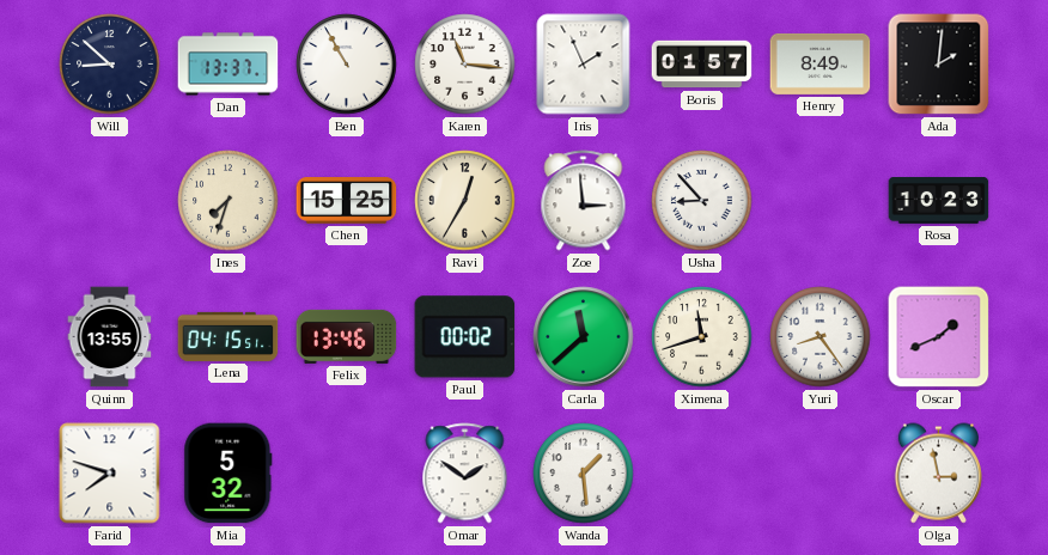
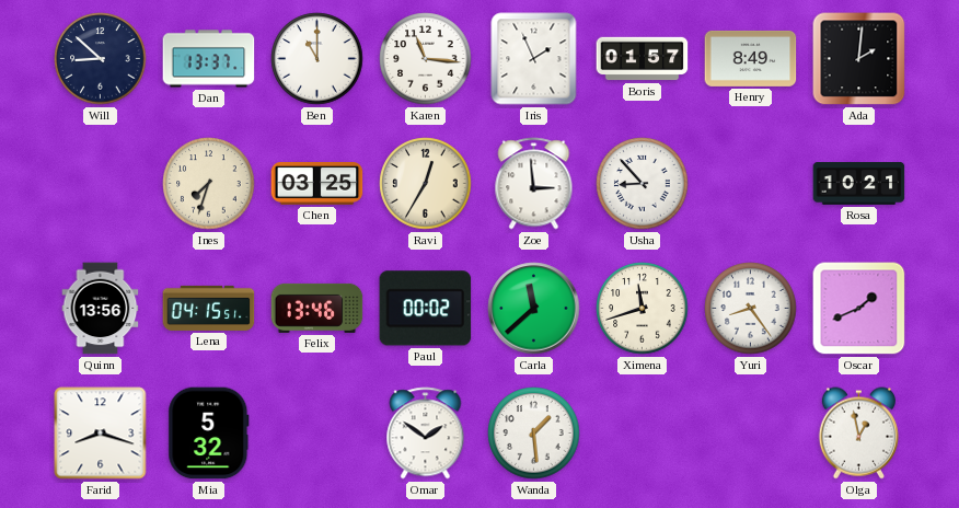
Ben: 10:55 -> 11:00 (317, 59)
Chen: 15:25 -> 03:25 (317, 184)
Rosa: 10:23 -> 10:21 (859, 184)
Quinn: 13:55 -> 13:56 (101, 309)
Farid: 7:48 -> 8:18 (101, 434)
Olga: 2:58 -> 12:58 (858, 434)
